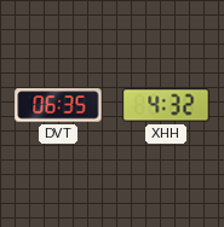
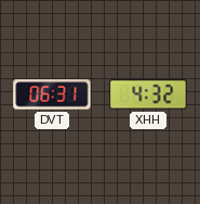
DVT: 06:35 -> 06:31 (52, 94)
